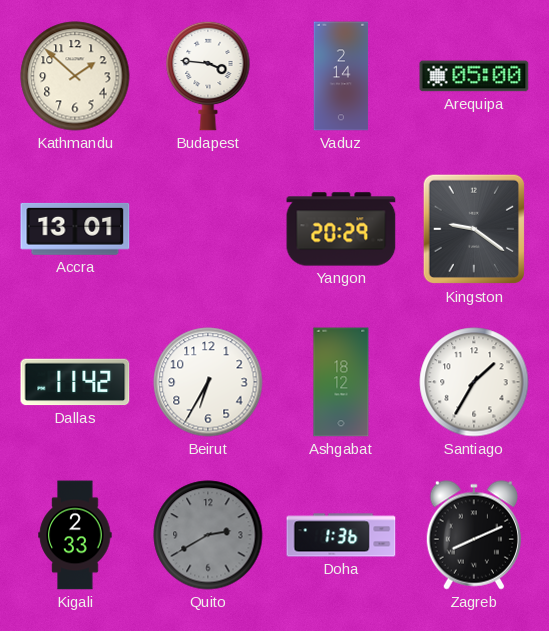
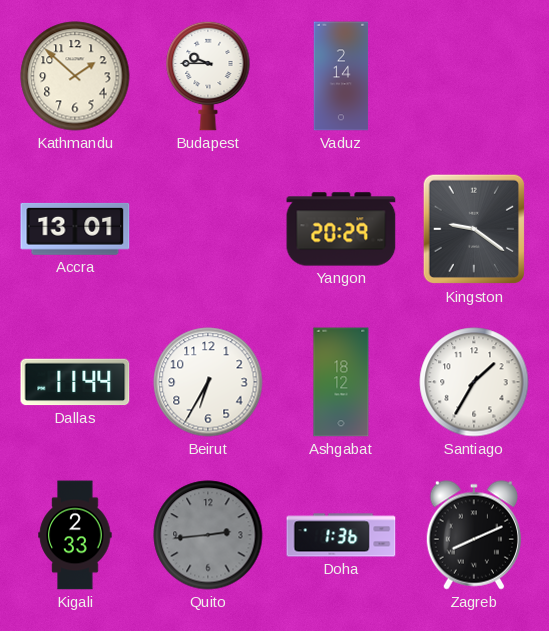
Budapest: 3:46 -> 9:45 (208, 76)
Arequipa: 05:00 -> none (474, 76)
Dallas: 11:42 -> 11:44 (75, 382)
Quito: 2:40 -> 2:44 (208, 535)
